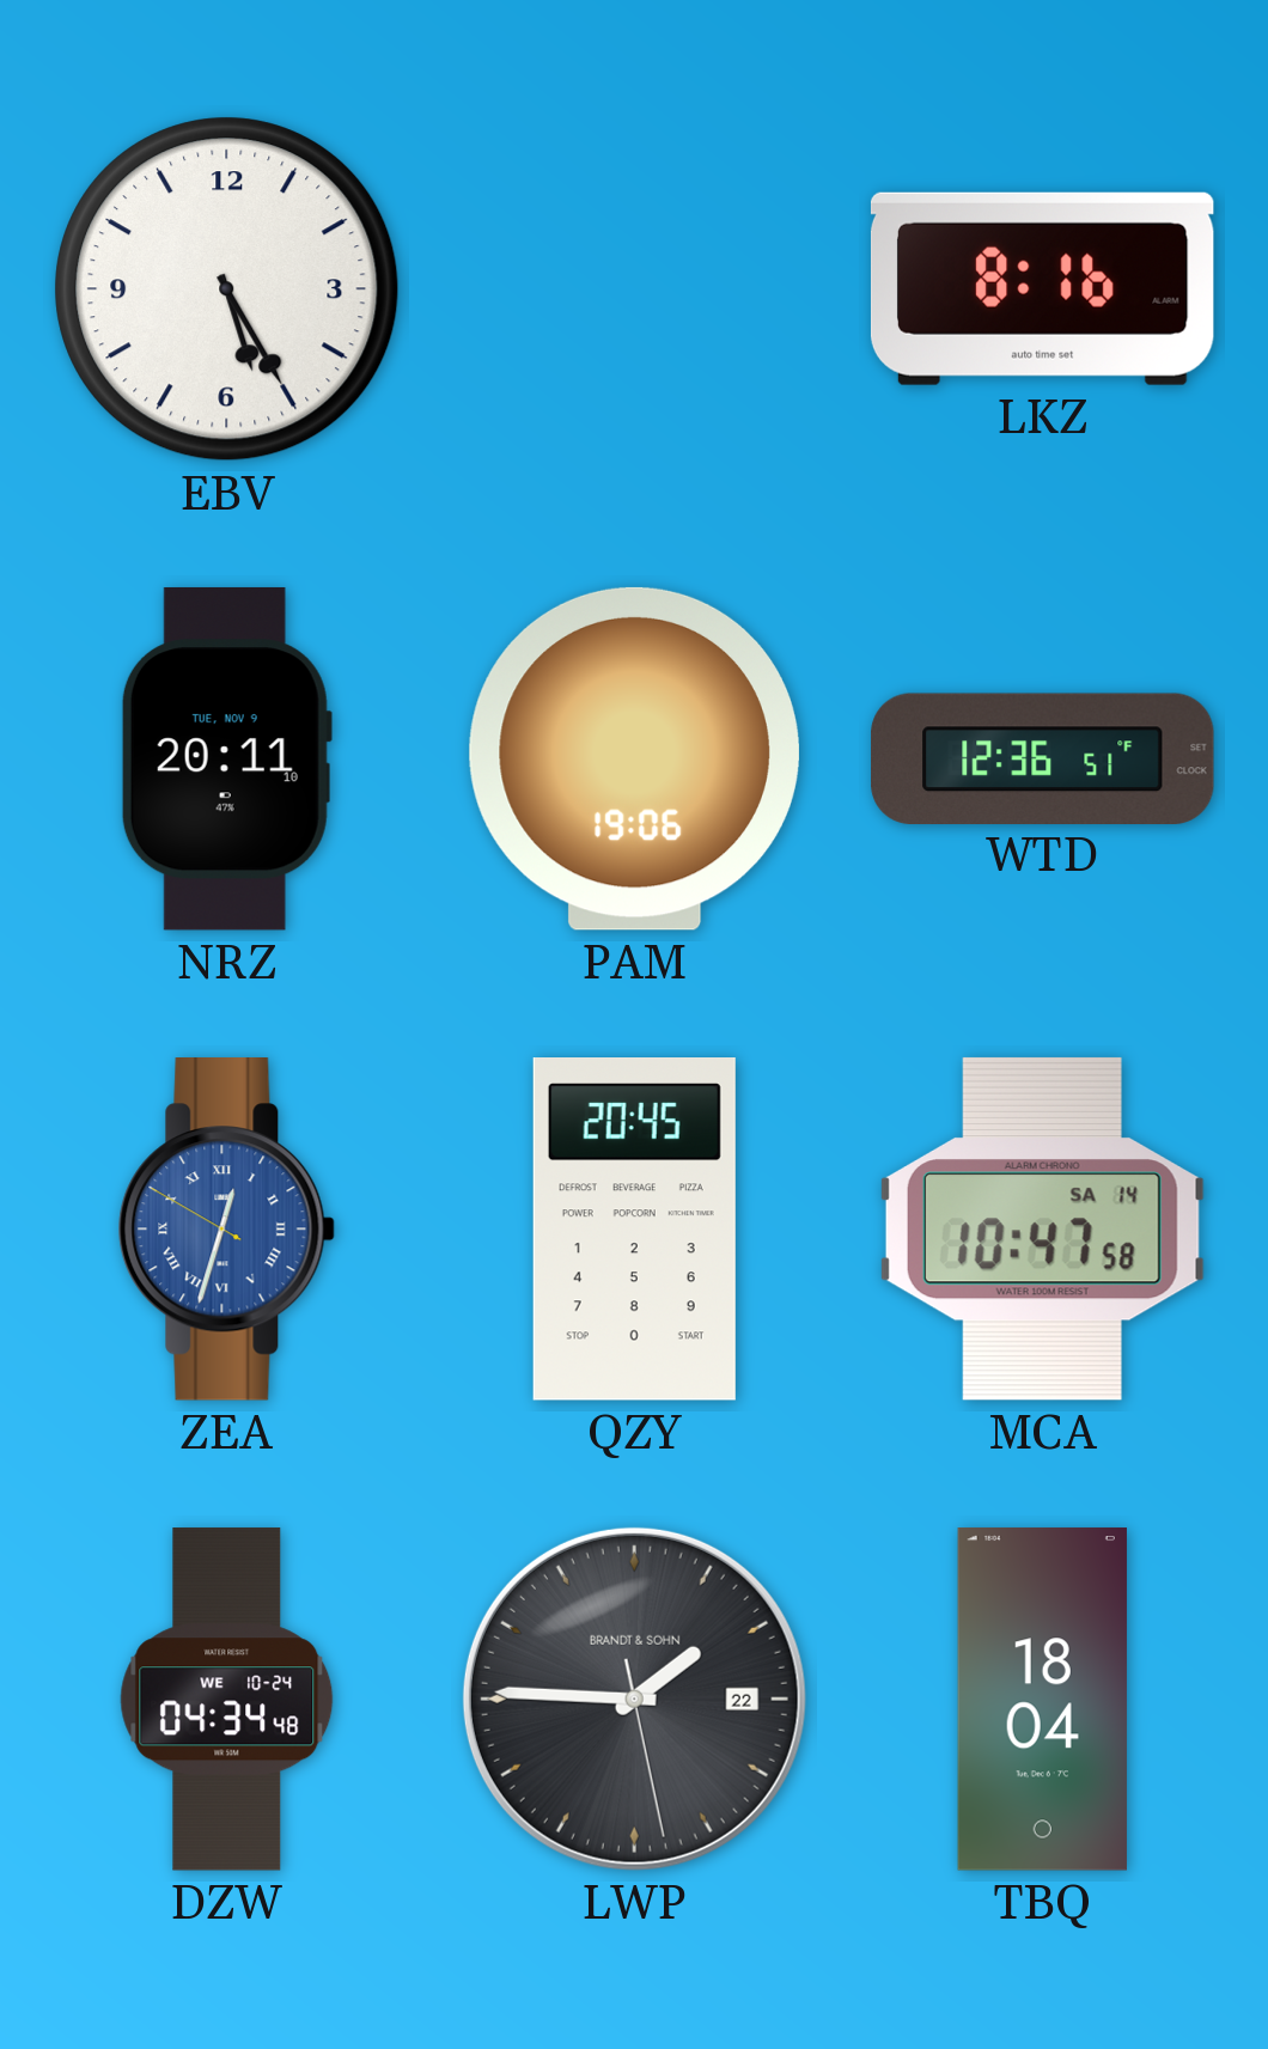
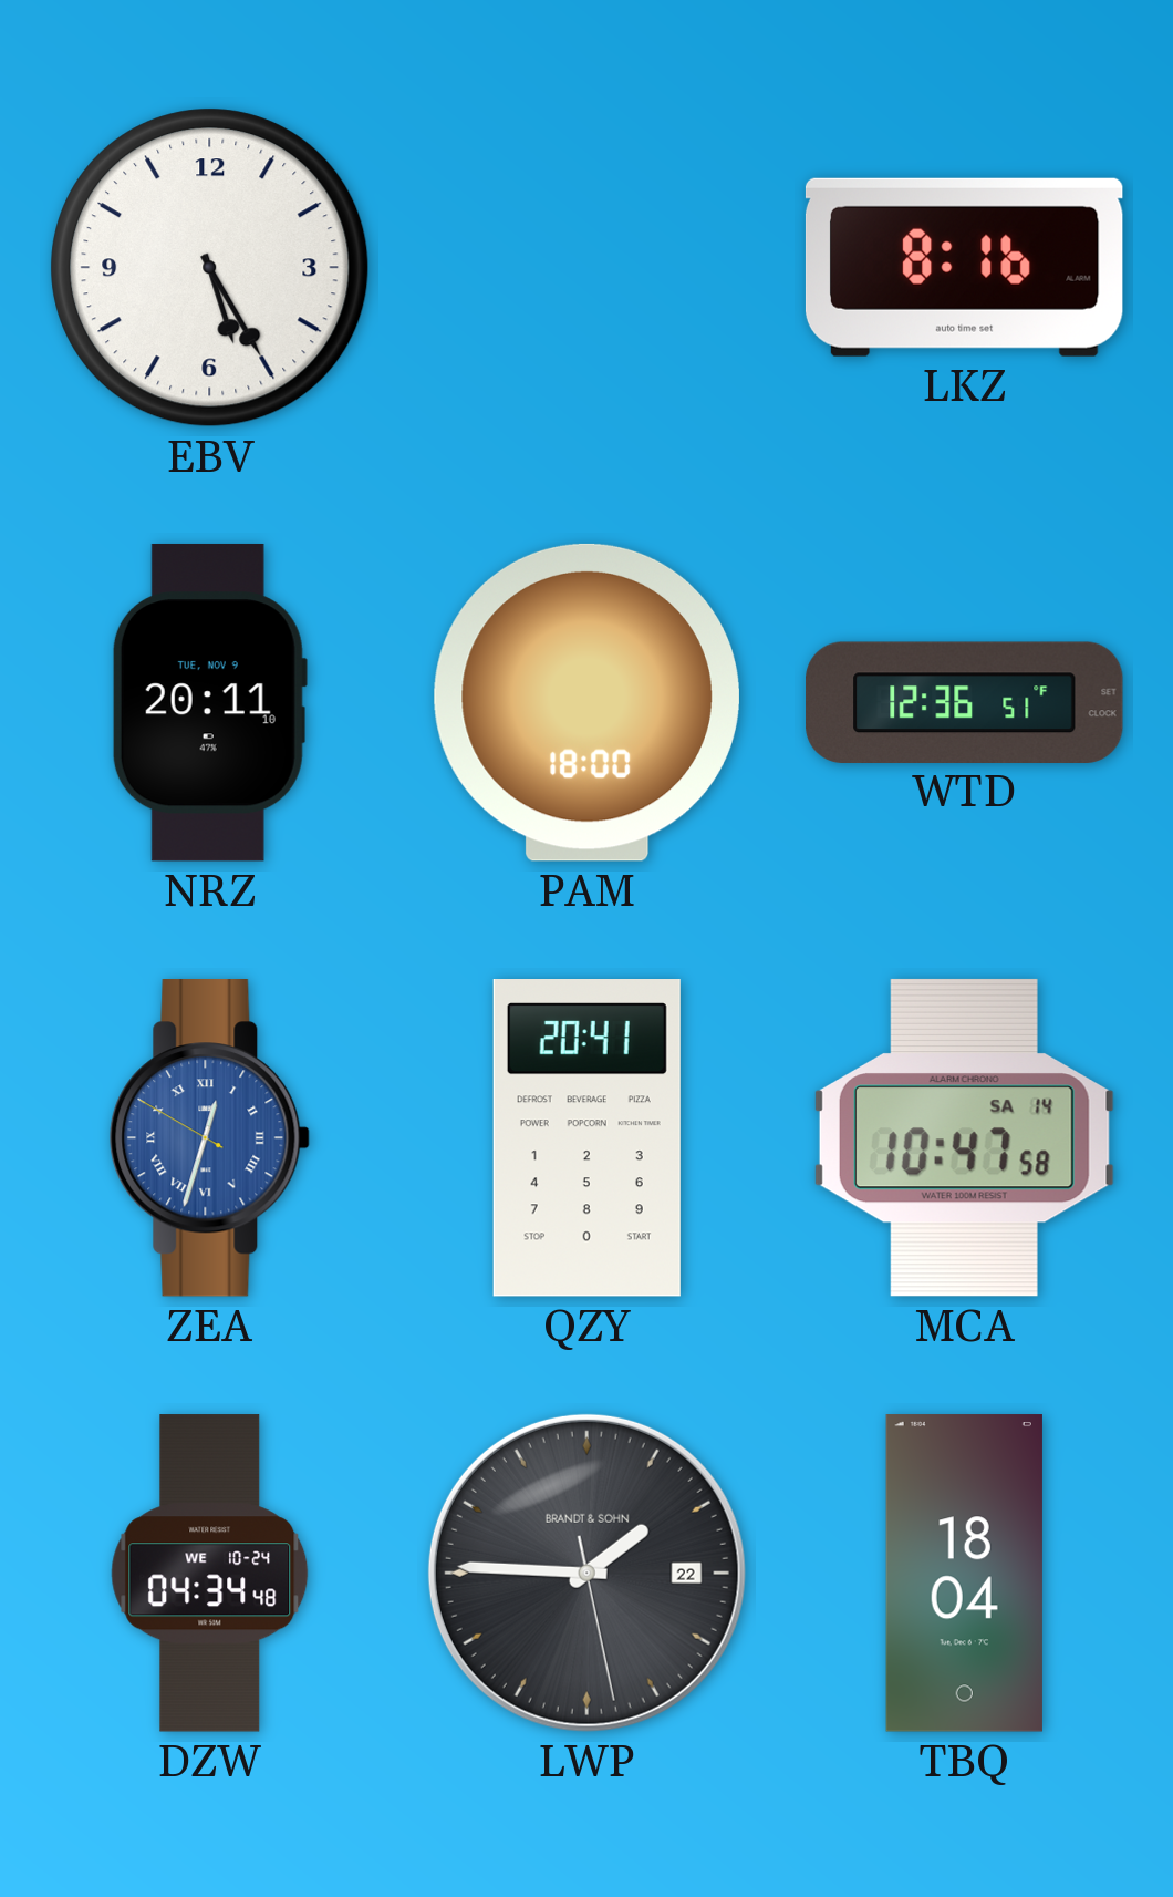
PAM: 19:06 -> 18:00 (586, 702)
QZY: 20:45 -> 20:41 (586, 1138)
